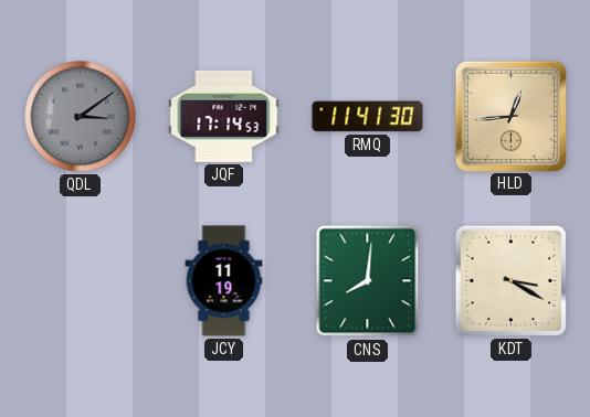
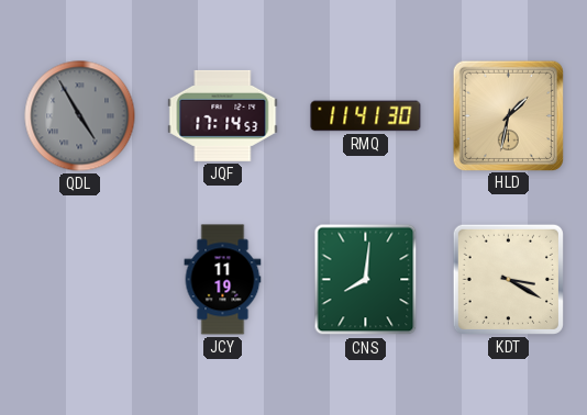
QDL: 3:09 -> 4:55 (80, 116)
HLD: 12:44 -> 1:32 (508, 115)
